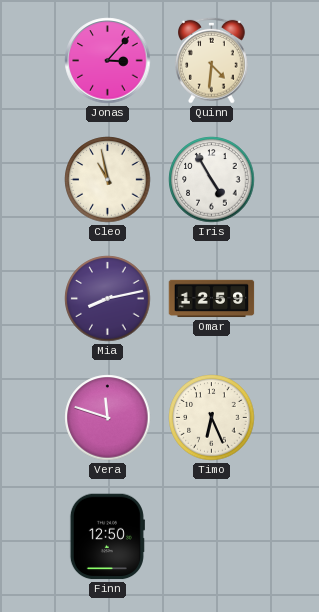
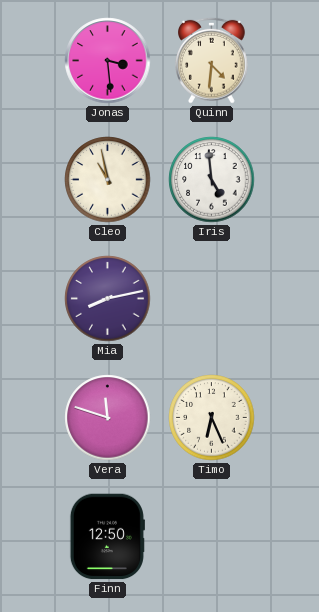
Jonas: 3:07 -> 3:29 (108, 61)
Iris: 4:55 -> 4:59 (212, 180)
Omar: 12:59 -> none (212, 299)
